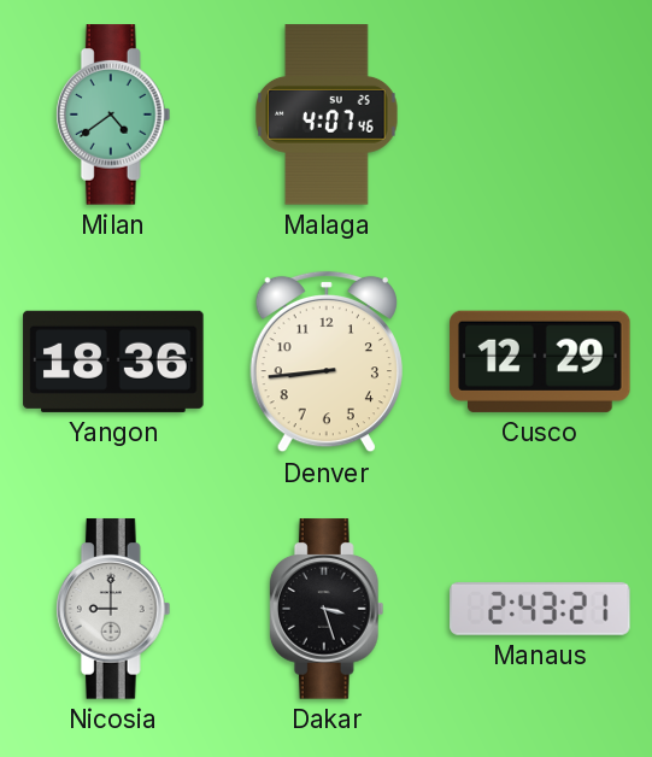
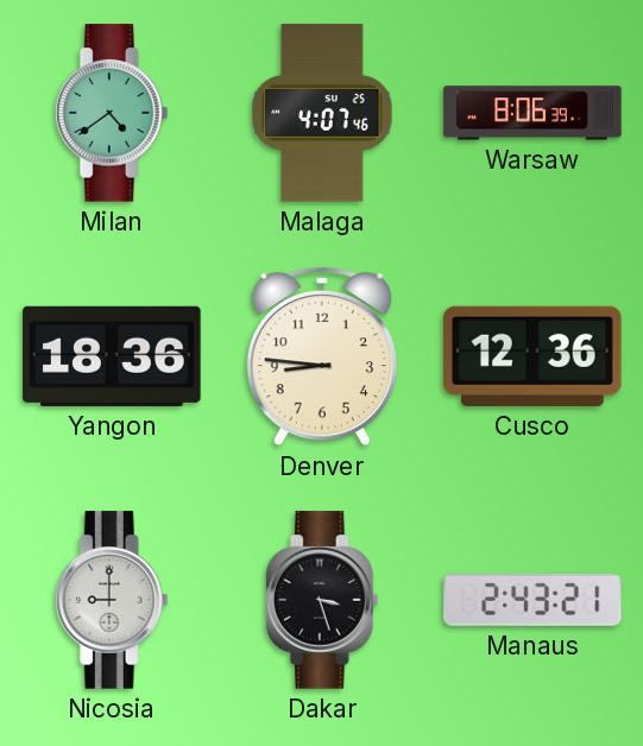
Warsaw: none -> 8:06 (532, 113)
Denver: 8:44 -> 8:46 (322, 356)
Cusco: 12:29 -> 12:36 (532, 356)
